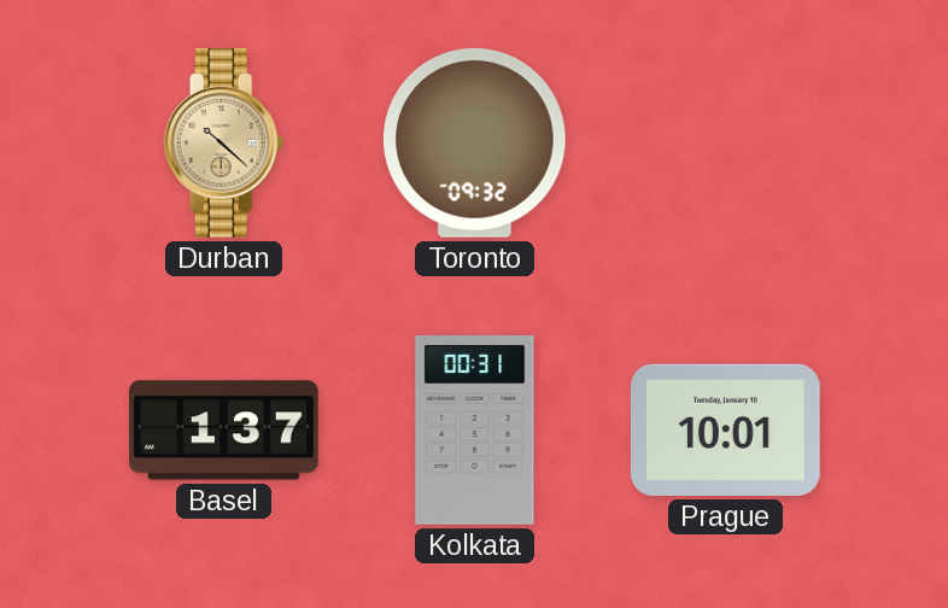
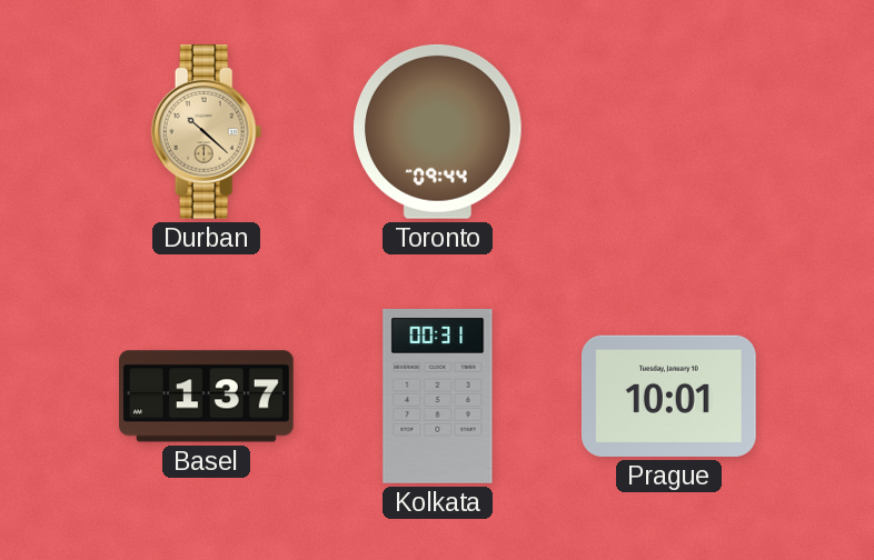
Toronto: 09:32 -> 09:44 (438, 131)
